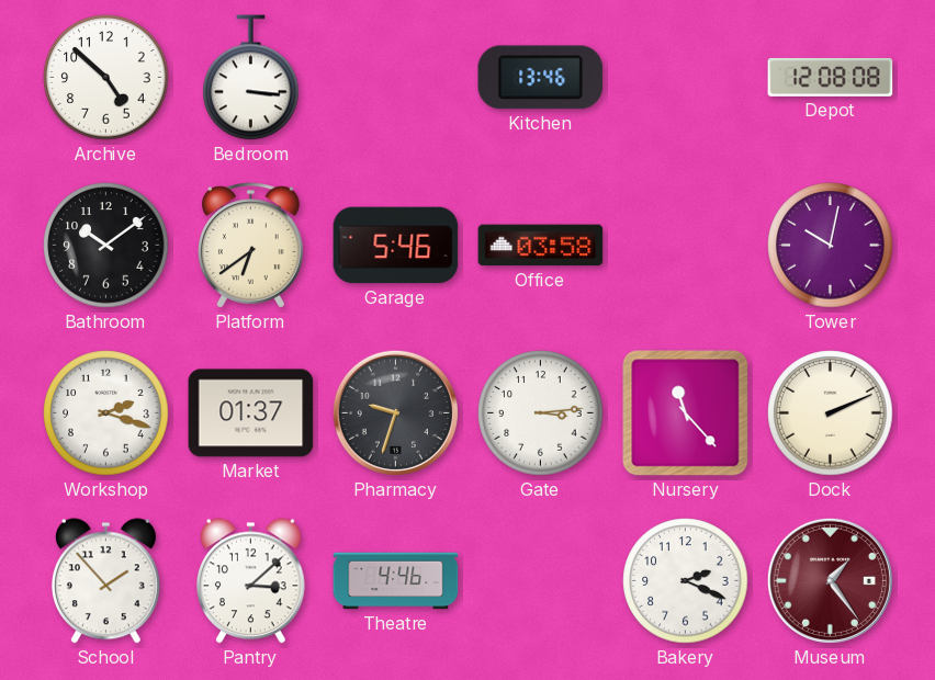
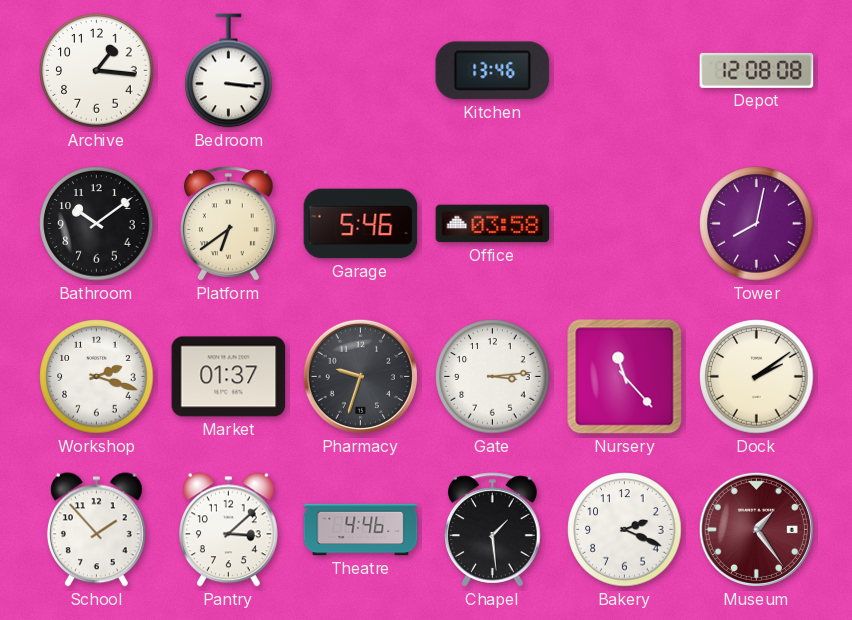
Archive: 4:52 -> 1:16 (97, 71)
Tower: 10:02 -> 8:02 (757, 224)
Dock: 2:11 -> 2:09 (757, 377)
Chapel: none -> 1:29 (493, 530)
